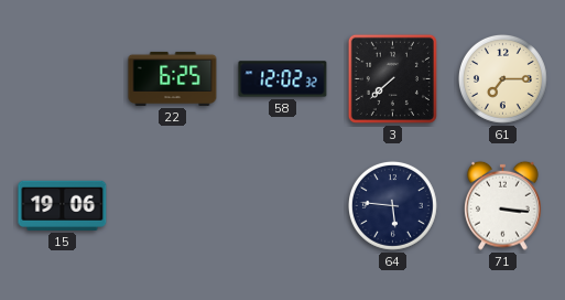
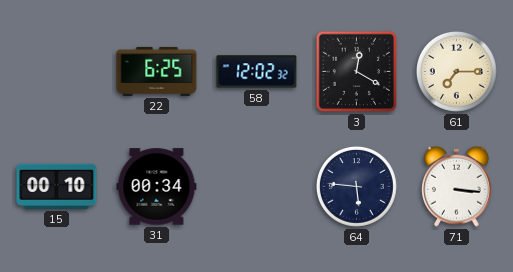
3: 7:38 -> 12:20 (356, 71)
15: 19:06 -> 00:10 (57, 186)
31: none -> 00:34 (157, 187)
